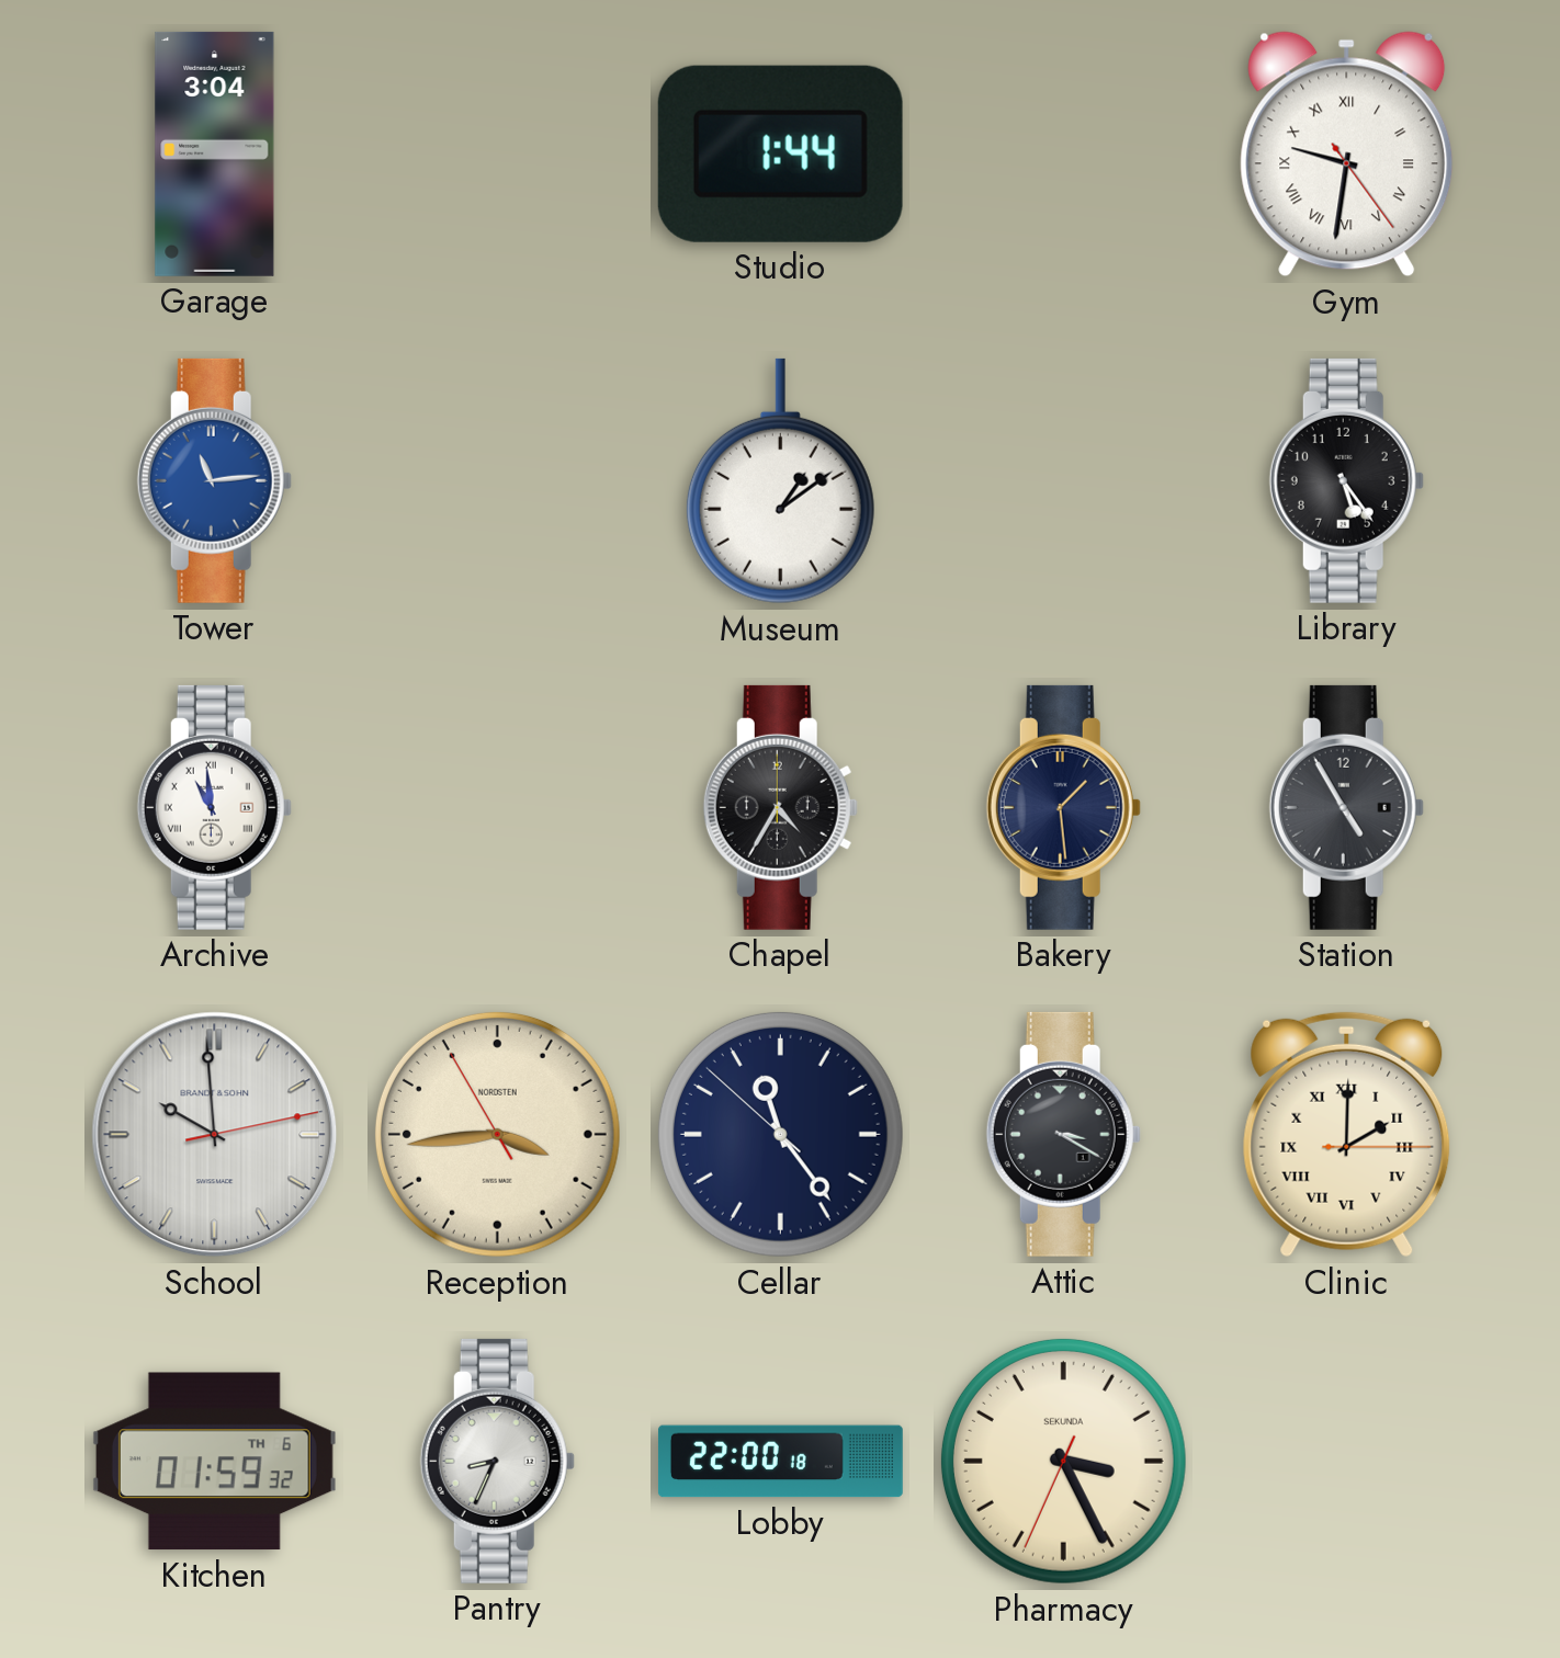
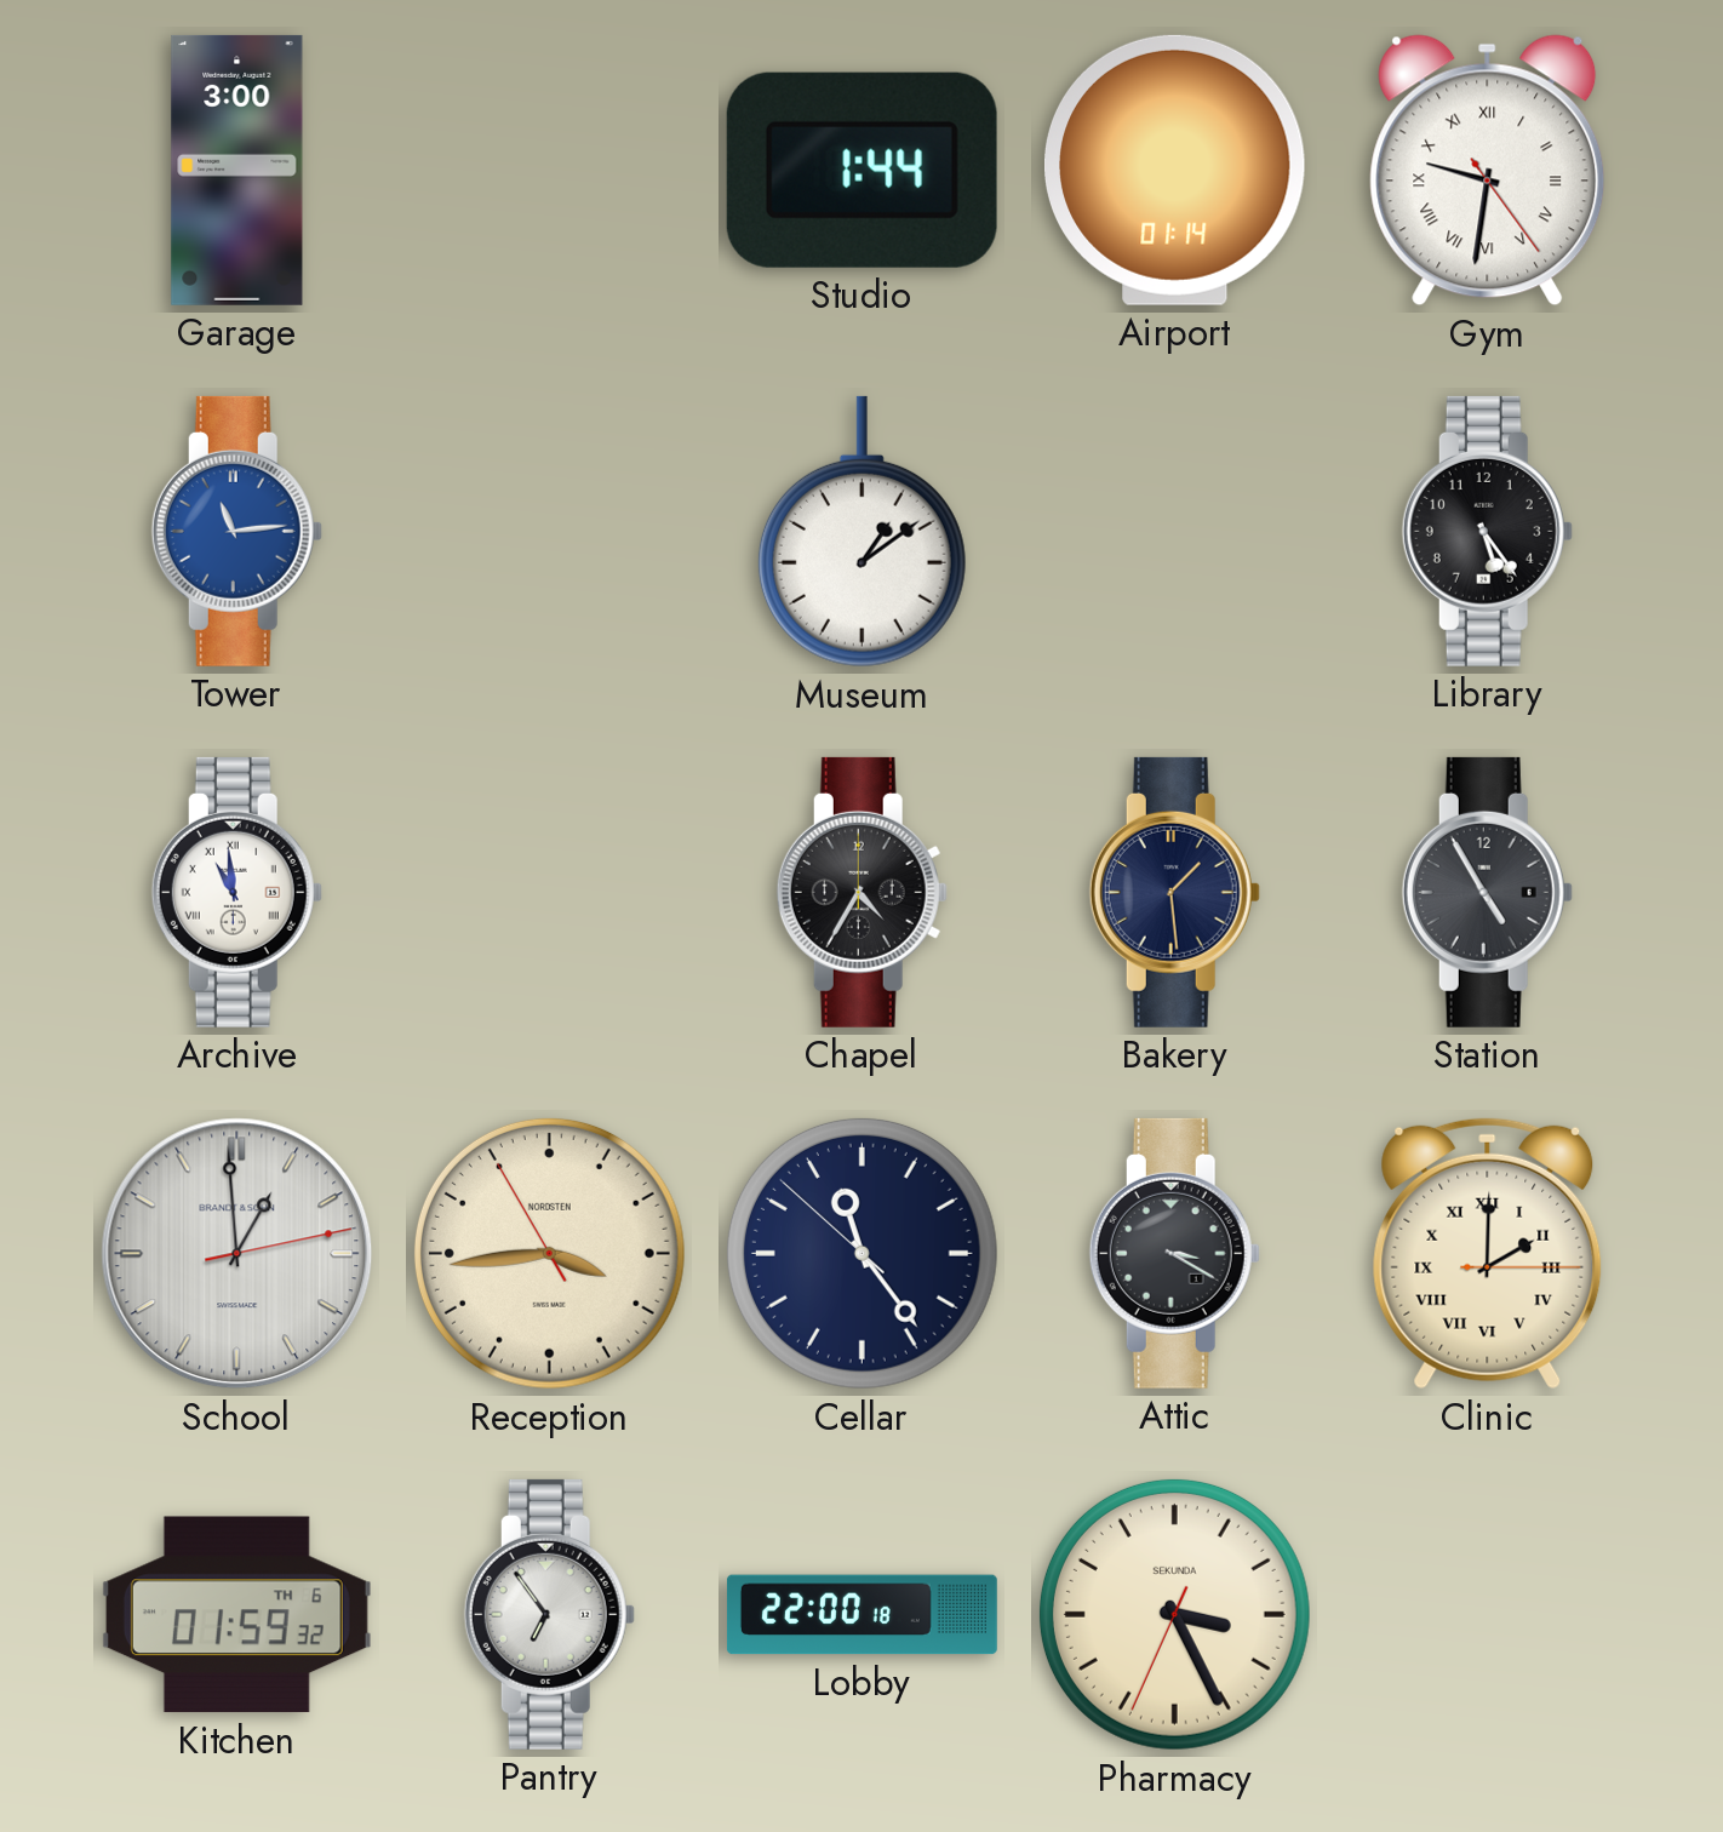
Garage: 3:04 -> 3:00 (237, 170)
Airport: none -> 01:14 (1174, 170)
School: 9:59 -> 12:59 (237, 1254)
Pantry: 8:34 -> 6:54 (549, 1614)
